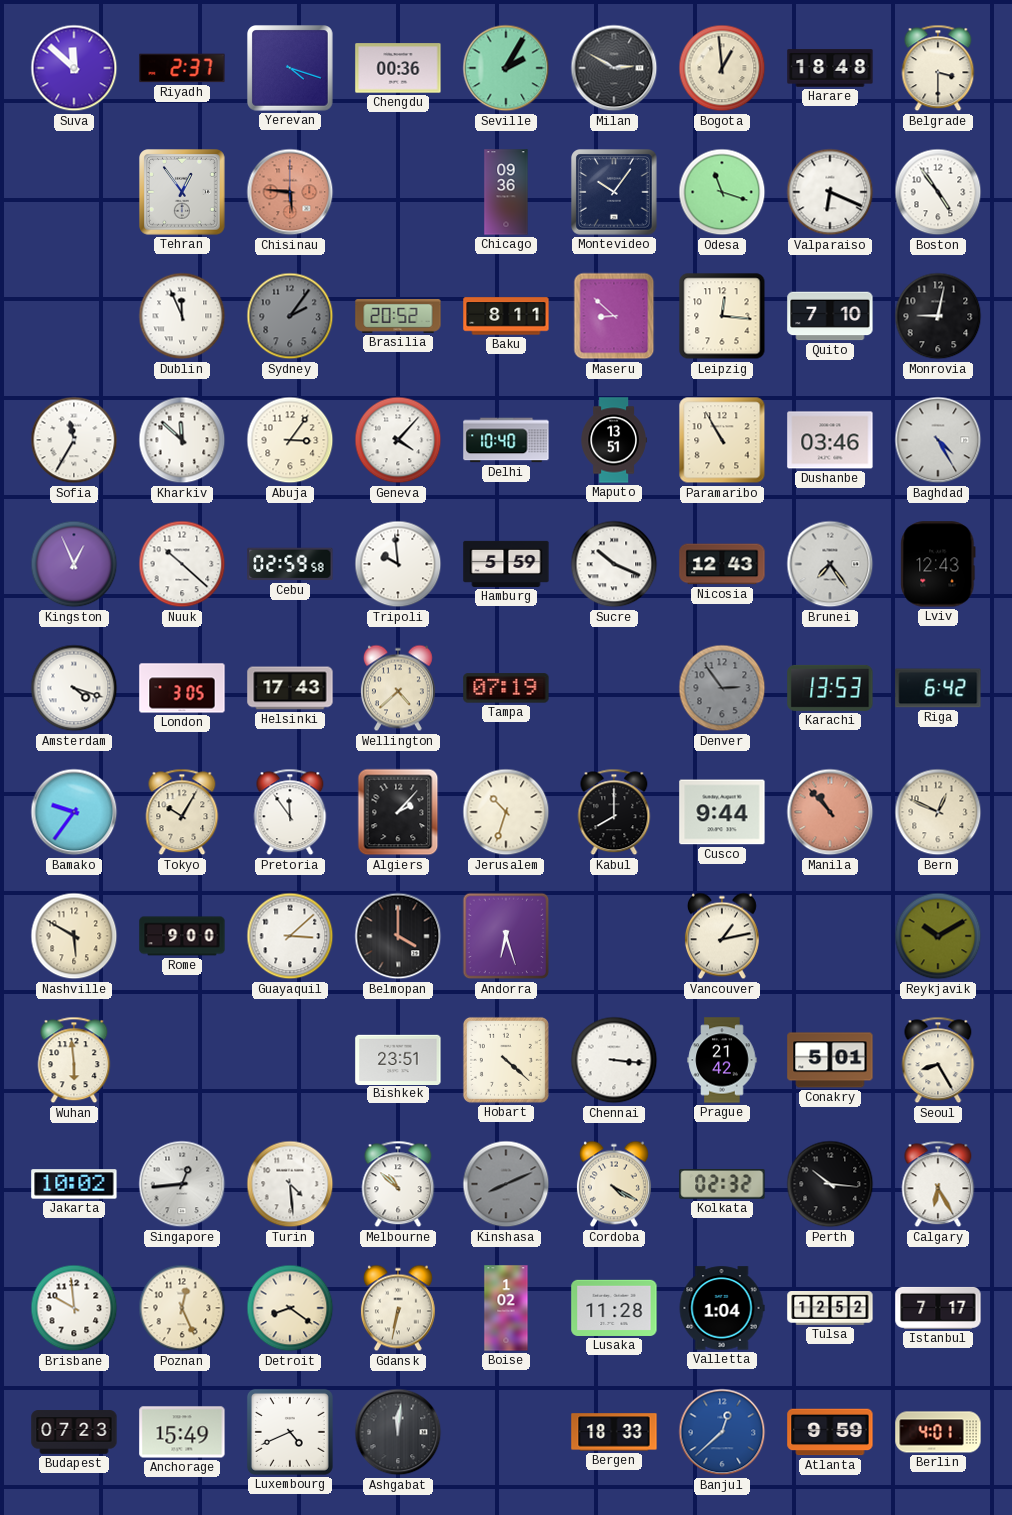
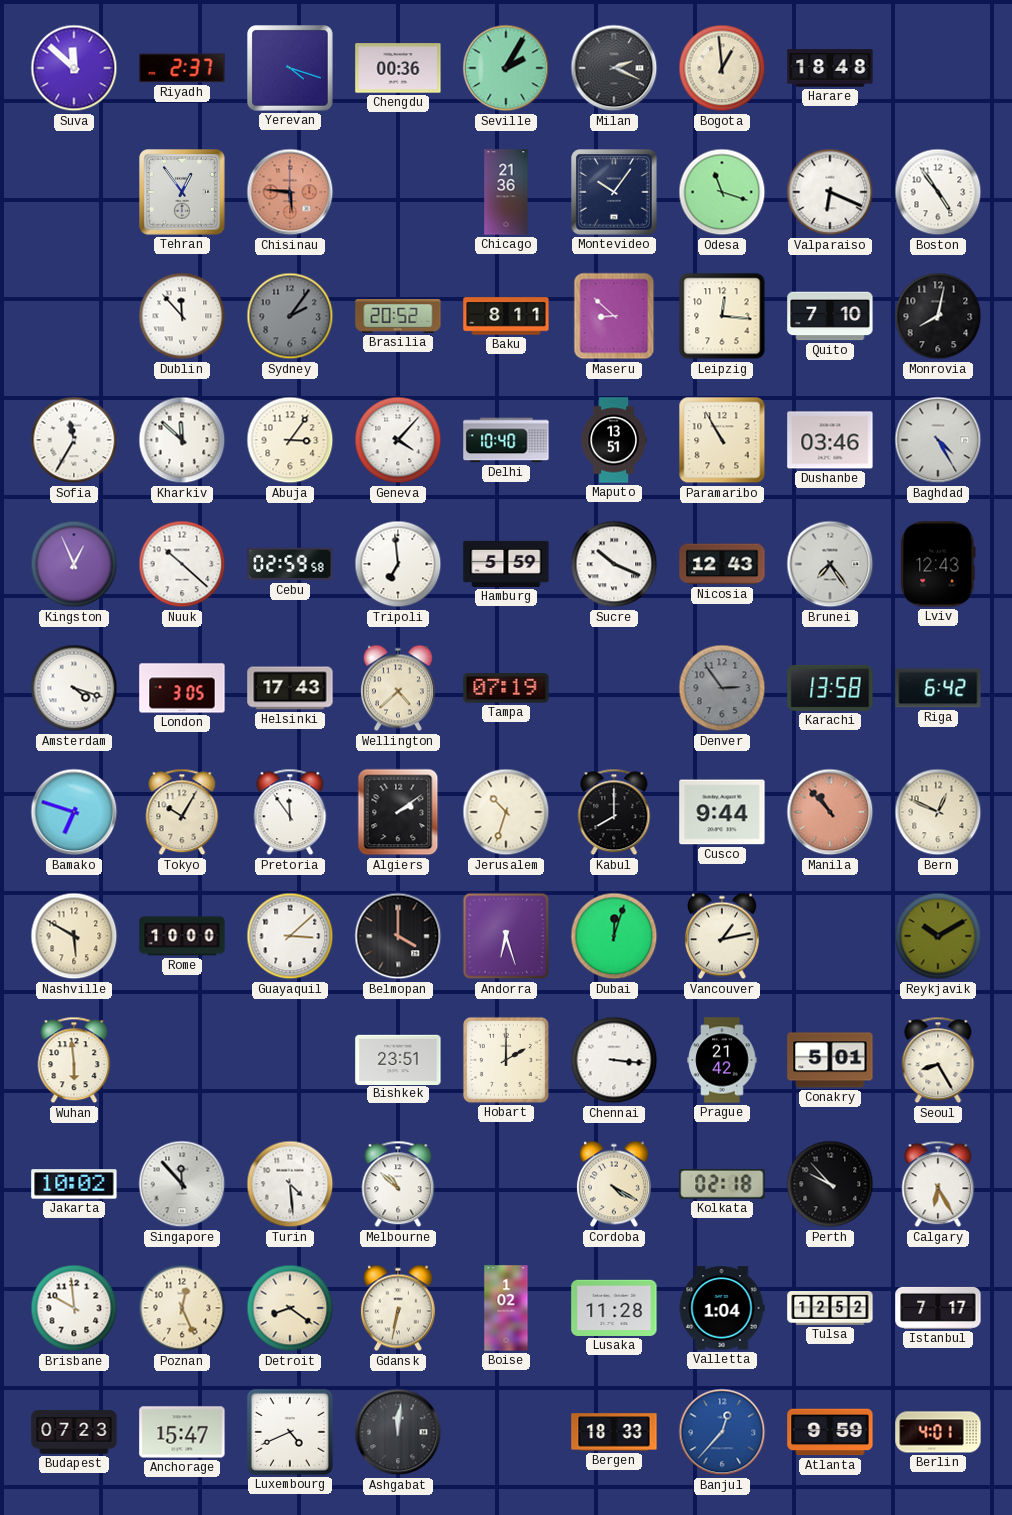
Milan: 2:50 -> 2:19 (614, 68)
Belgrade: 3:30 -> none (938, 68)
Chicago: 09:36 -> 21:36 (506, 192)
Dublin: 11:56 -> 11:53 (182, 316)
Monrovia: 9:02 -> 8:02 (938, 316)
Tripoli: 9:59 -> 6:59 (398, 564)
Karachi: 13:53 -> 13:58 (830, 688)
Bamako: 9:36 -> 6:48 (74, 812)
Algiers: 2:07 -> 2:09 (398, 812)
Rome: 9:00 -> 10:00 (182, 936)
Dubai: none -> 12:03 (614, 936)
Hobart: 4:22 -> 2:00 (506, 1060)
Singapore: 12:44 -> 11:53 (182, 1184)
Kinshasa: 8:11 -> none (506, 1184)
Kolkata: 02:32 -> 02:18 (722, 1185)
Perth: 10:16 -> 9:53 (830, 1184)
Anchorage: 15:49 -> 15:47 (182, 1432)
Banjul: 12:38 -> 12:37 (722, 1432)
